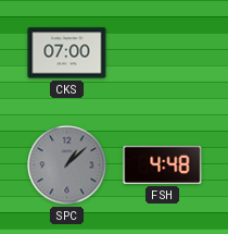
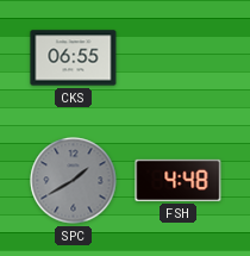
CKS: 07:00 -> 06:55 (74, 58)
SPC: 1:08 -> 1:40 (74, 181)
